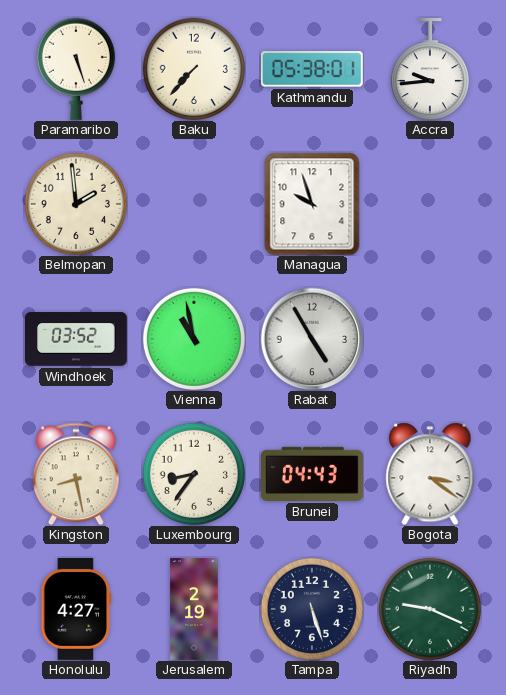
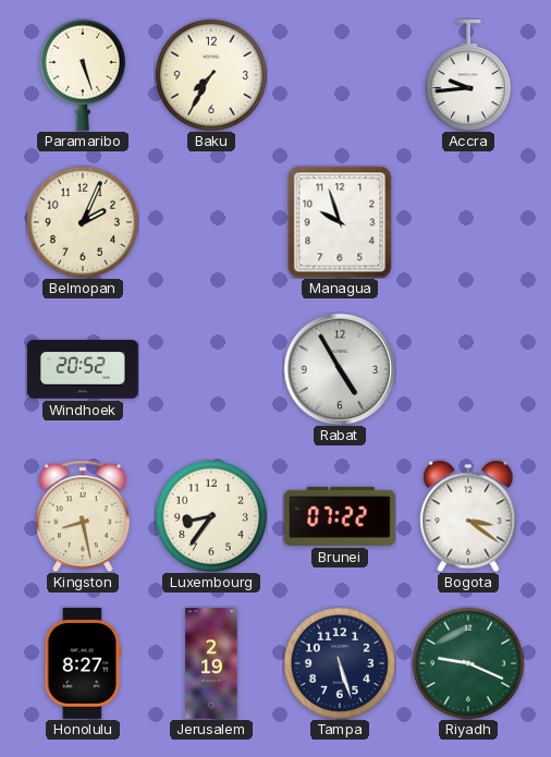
Baku: 7:37 -> 7:35 (211, 75)
Kathmandu: 05:38 -> none (312, 69)
Belmopan: 1:59 -> 2:04 (83, 222)
Windhoek: 03:52 -> 20:52 (84, 369)
Vienna: 10:58 -> none (194, 339)
Brunei: 04:43 -> 07:22 (341, 516)
Honolulu: 4:27 -> 8:27 (83, 664)
